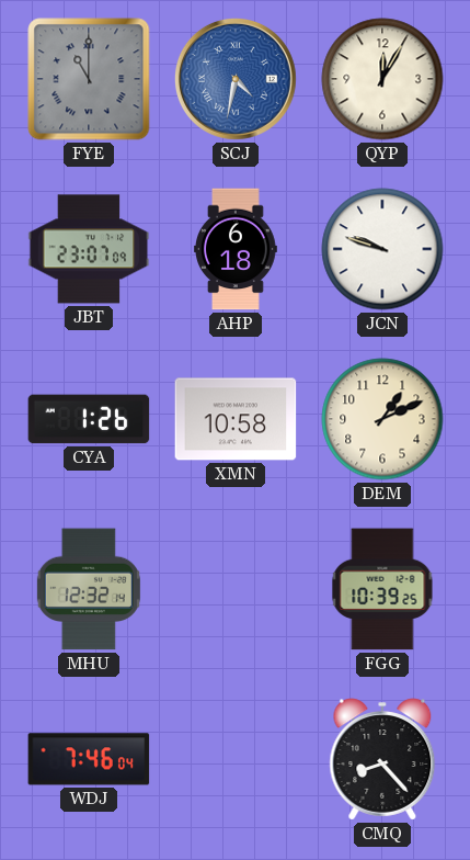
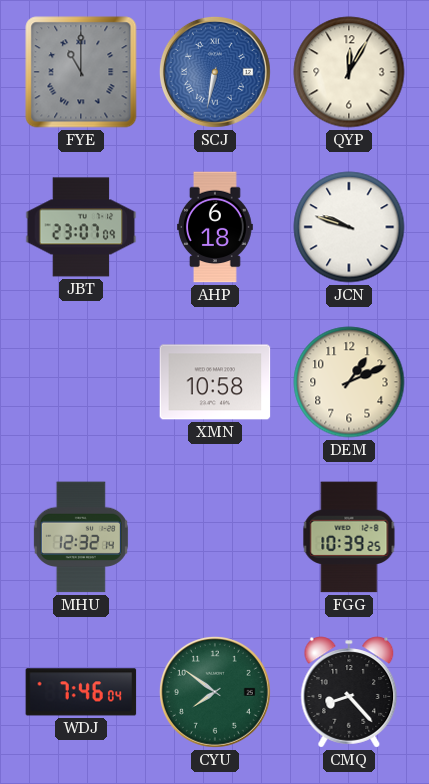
SCJ: 4:32 -> 6:32 (215, 72)
CYA: 1:26 -> none (89, 419)
CYU: none -> 7:51 (215, 692)
